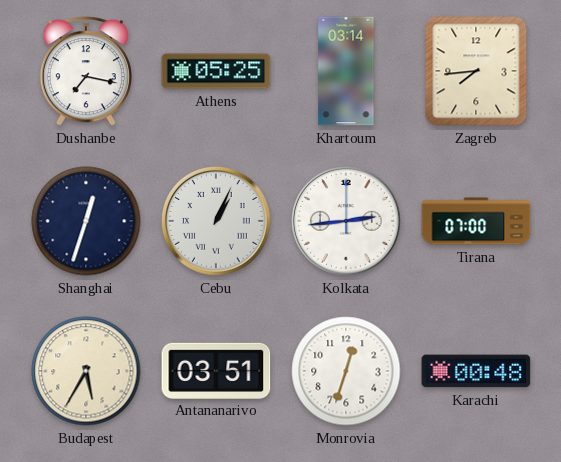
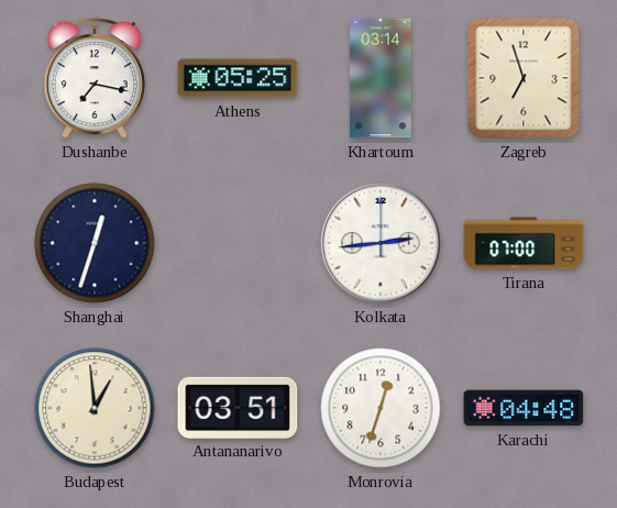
Zagreb: 7:44 -> 6:57 (524, 78)
Cebu: 1:04 -> none (217, 222)
Budapest: 5:35 -> 12:59 (95, 408)
Karachi: 00:48 -> 04:48 (524, 408)
